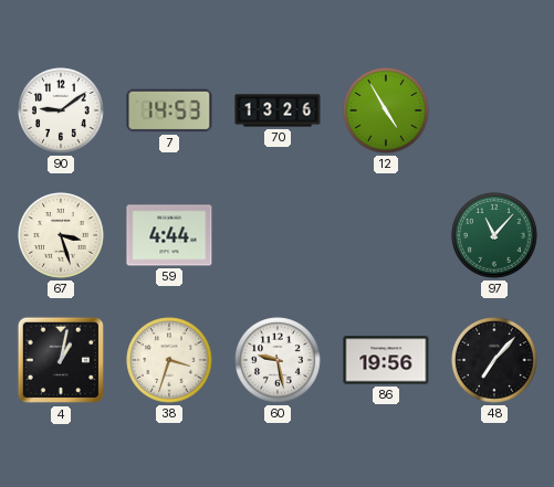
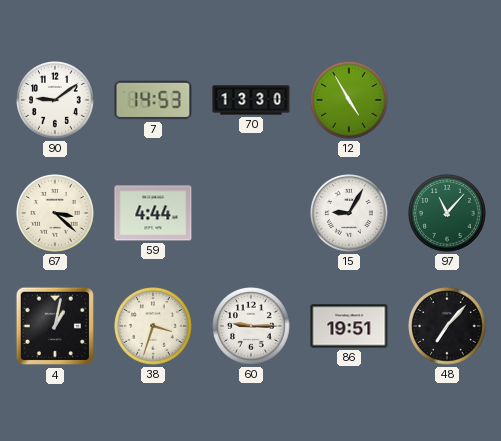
70: 13:26 -> 13:30 (251, 100)
67: 3:27 -> 3:22 (56, 214)
15: none -> 9:05 (350, 214)
60: 9:28 -> 9:15 (252, 327)
86: 19:56 -> 19:51 (349, 326)
